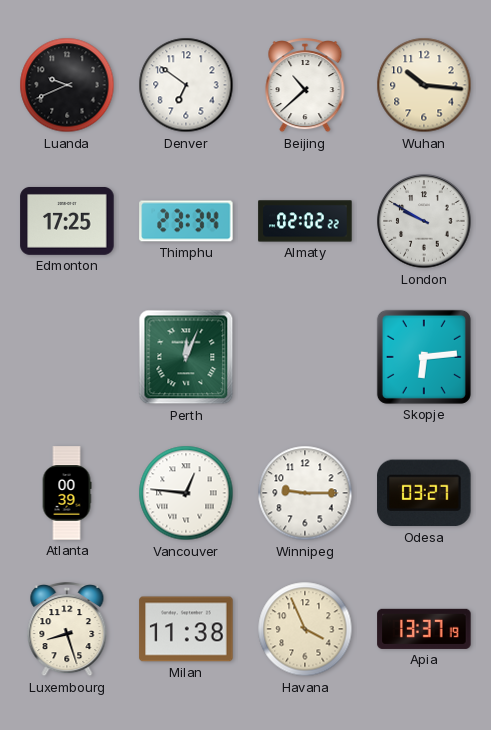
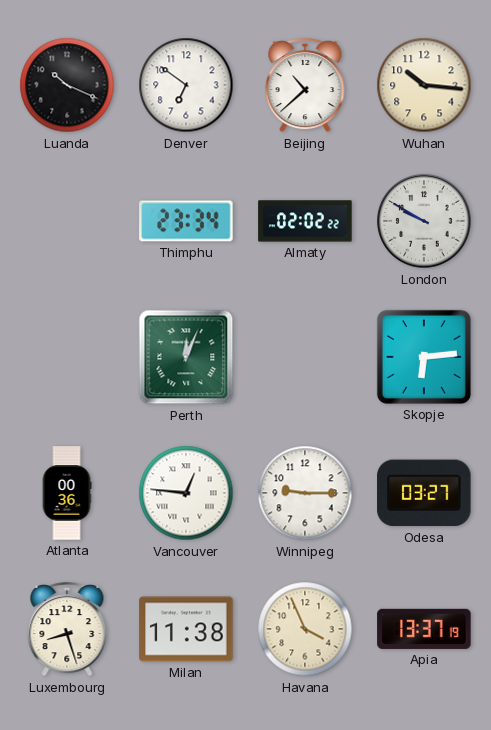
Luanda: 9:41 -> 10:19 (67, 85)
Edmonton: 17:25 -> none (67, 221)
Atlanta: 00:39 -> 00:36 (67, 493)
